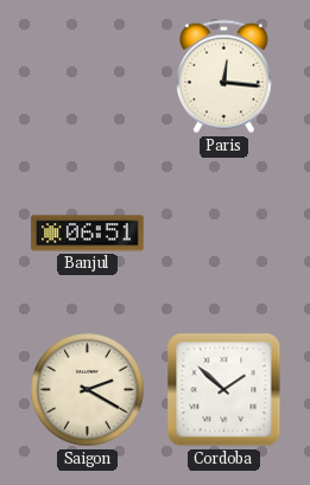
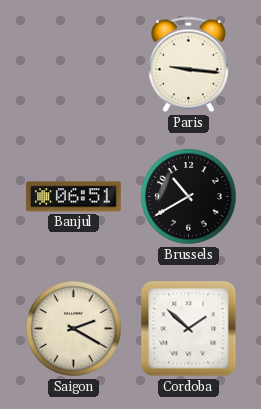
Paris: 12:16 -> 9:16 (189, 65)
Brussels: none -> 10:40 (189, 197)
